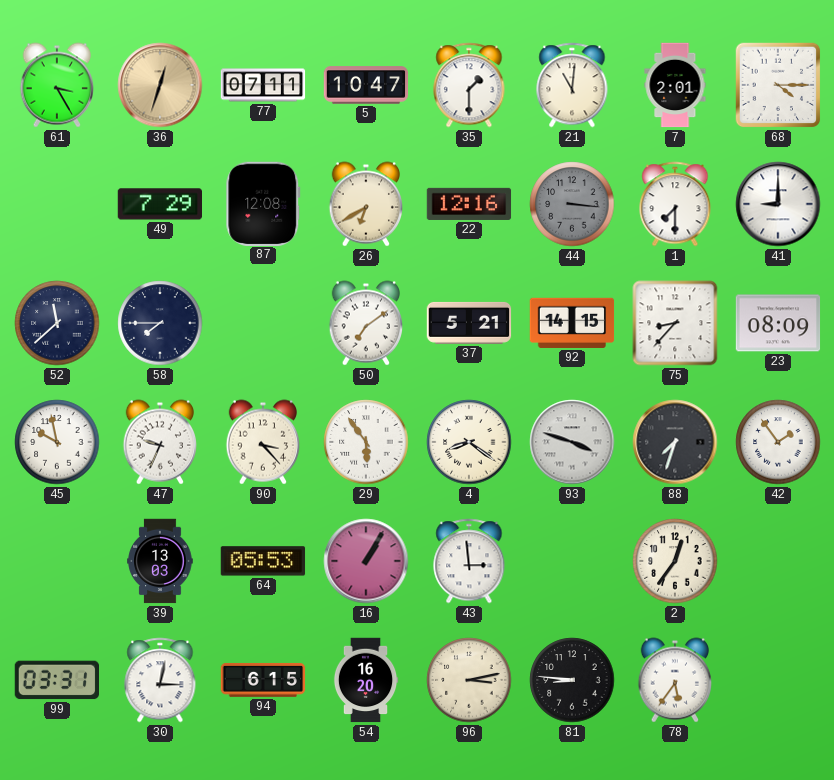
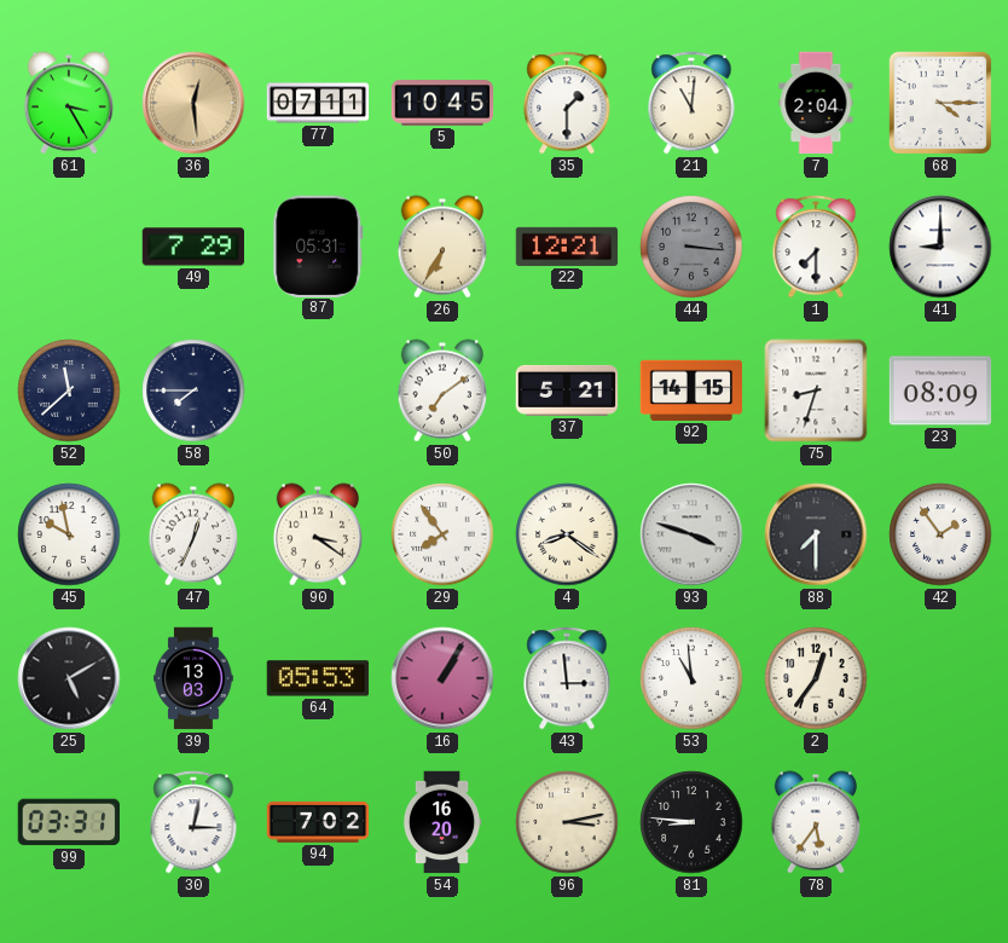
36: 12:33 -> 12:29 (193, 103)
5: 10:47 -> 10:45 (442, 103)
7: 2:01 -> 2:04 (816, 103)
87: 12:08 -> 05:31 (318, 245)
26: 6:40 -> 6:35 (441, 247)
22: 12:16 -> 12:21 (567, 247)
75: 8:37 -> 8:33 (816, 390)
47: 9:34 -> 12:34 (192, 534)
90: 3:23 -> 3:21 (317, 534)
29: 5:54 -> 7:54 (442, 534)
88: 7:33 -> 7:30 (816, 534)
25: none -> 5:10 (69, 678)
53: none -> 10:59 (691, 678)
94: 6:15 -> 7:02 (318, 822)
